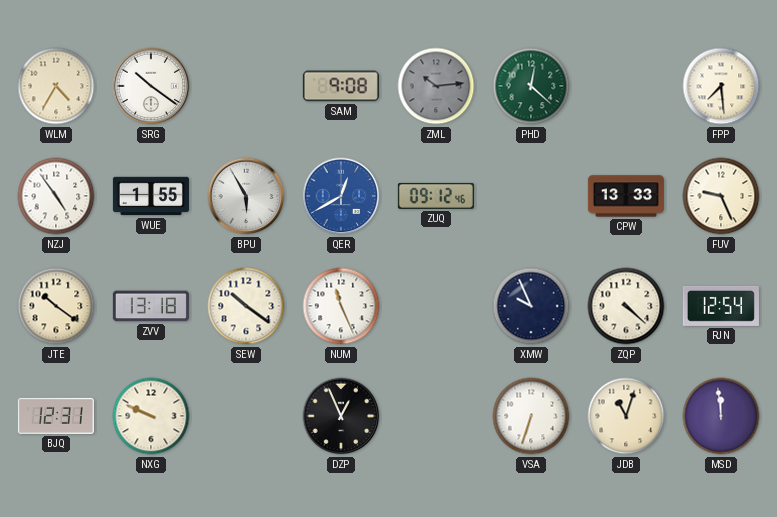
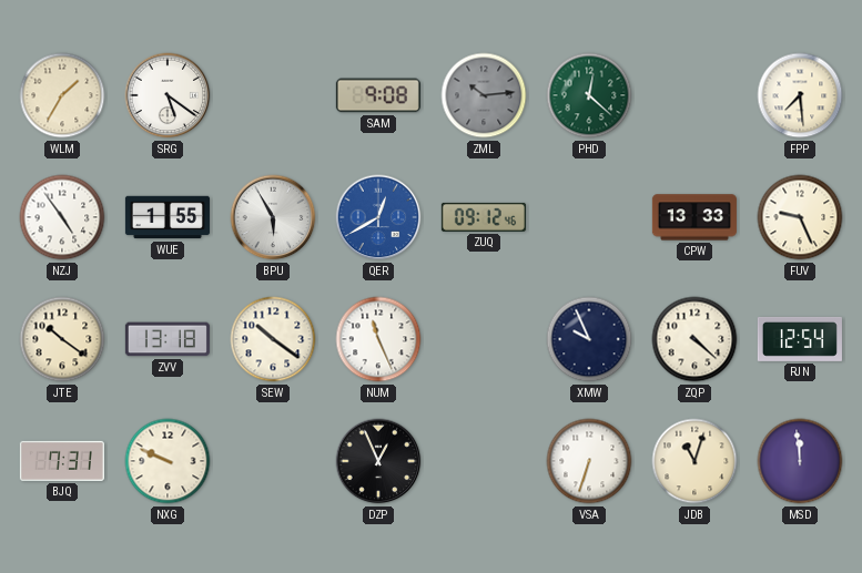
WLM: 4:35 -> 1:35 (62, 95)
SRG: 10:21 -> 5:21 (168, 95)
BJQ: 12:31 -> 7:31 (62, 461)
